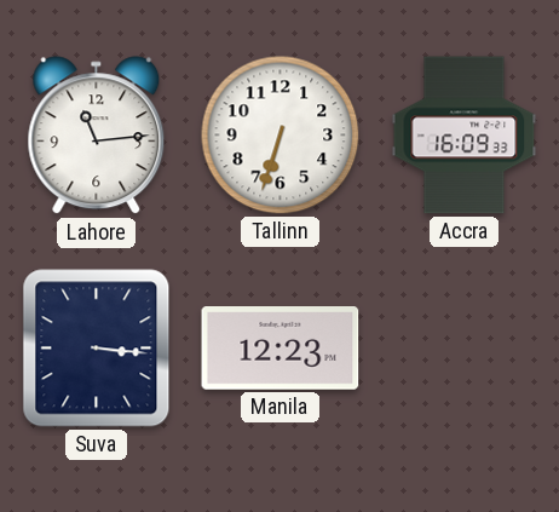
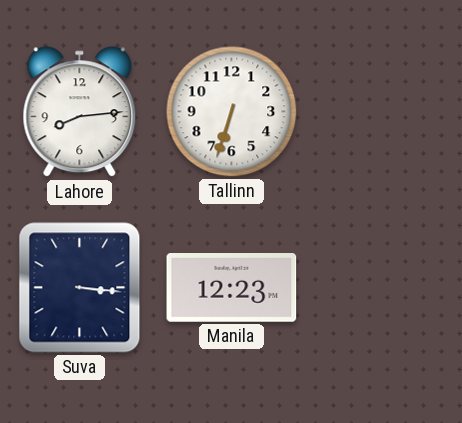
Lahore: 11:14 -> 8:14 (80, 112)
Accra: 16:09 -> none (465, 136)
